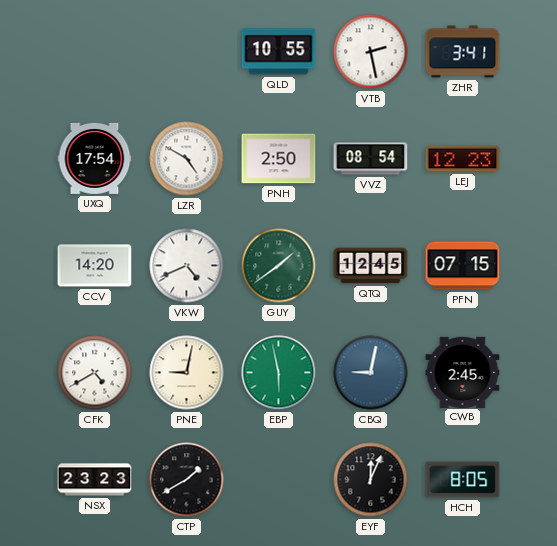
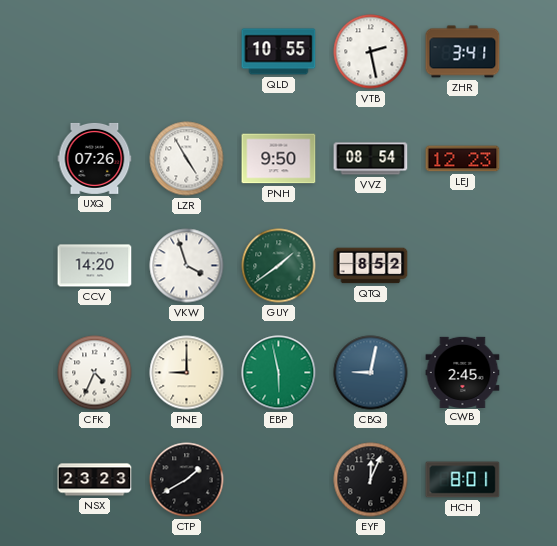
UXQ: 17:54 -> 07:26 (95, 158)
LZR: 4:50 -> 4:55 (187, 159)
PNH: 2:50 -> 9:50 (279, 159)
VKW: 4:41 -> 3:57 (187, 266)
QTQ: 12:45 -> 8:52 (371, 266)
PFN: 07:15 -> none (463, 266)
CFK: 4:40 -> 4:34 (95, 373)
PNE: 9:02 -> 9:00 (187, 373)
HCH: 8:05 -> 8:01 (463, 480)
